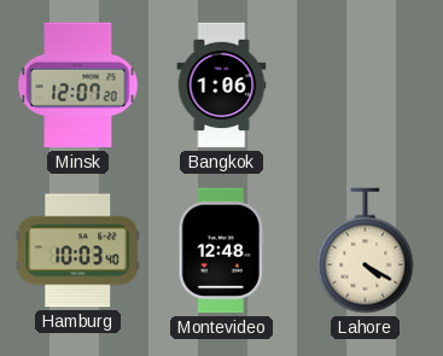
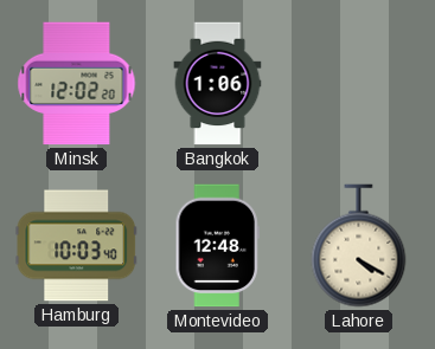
Minsk: 12:07 -> 12:02 (77, 84)
